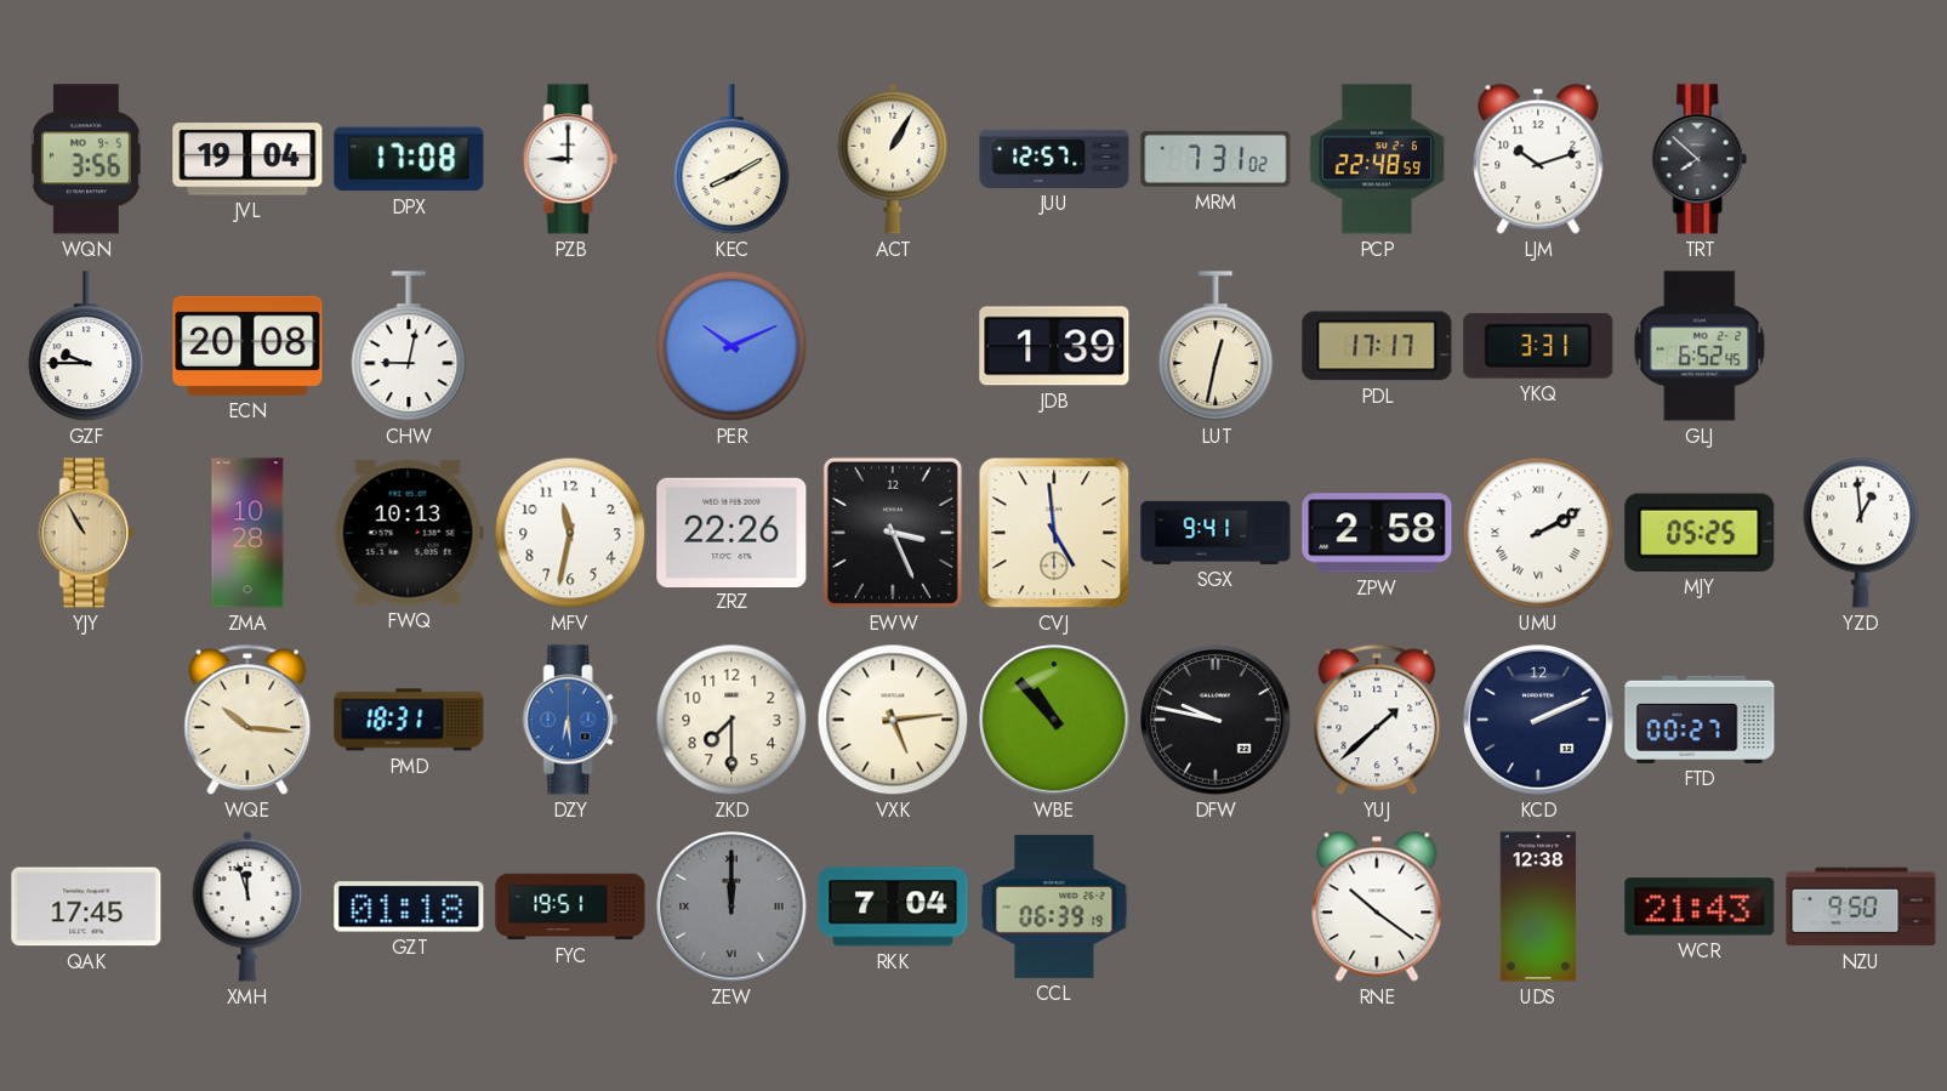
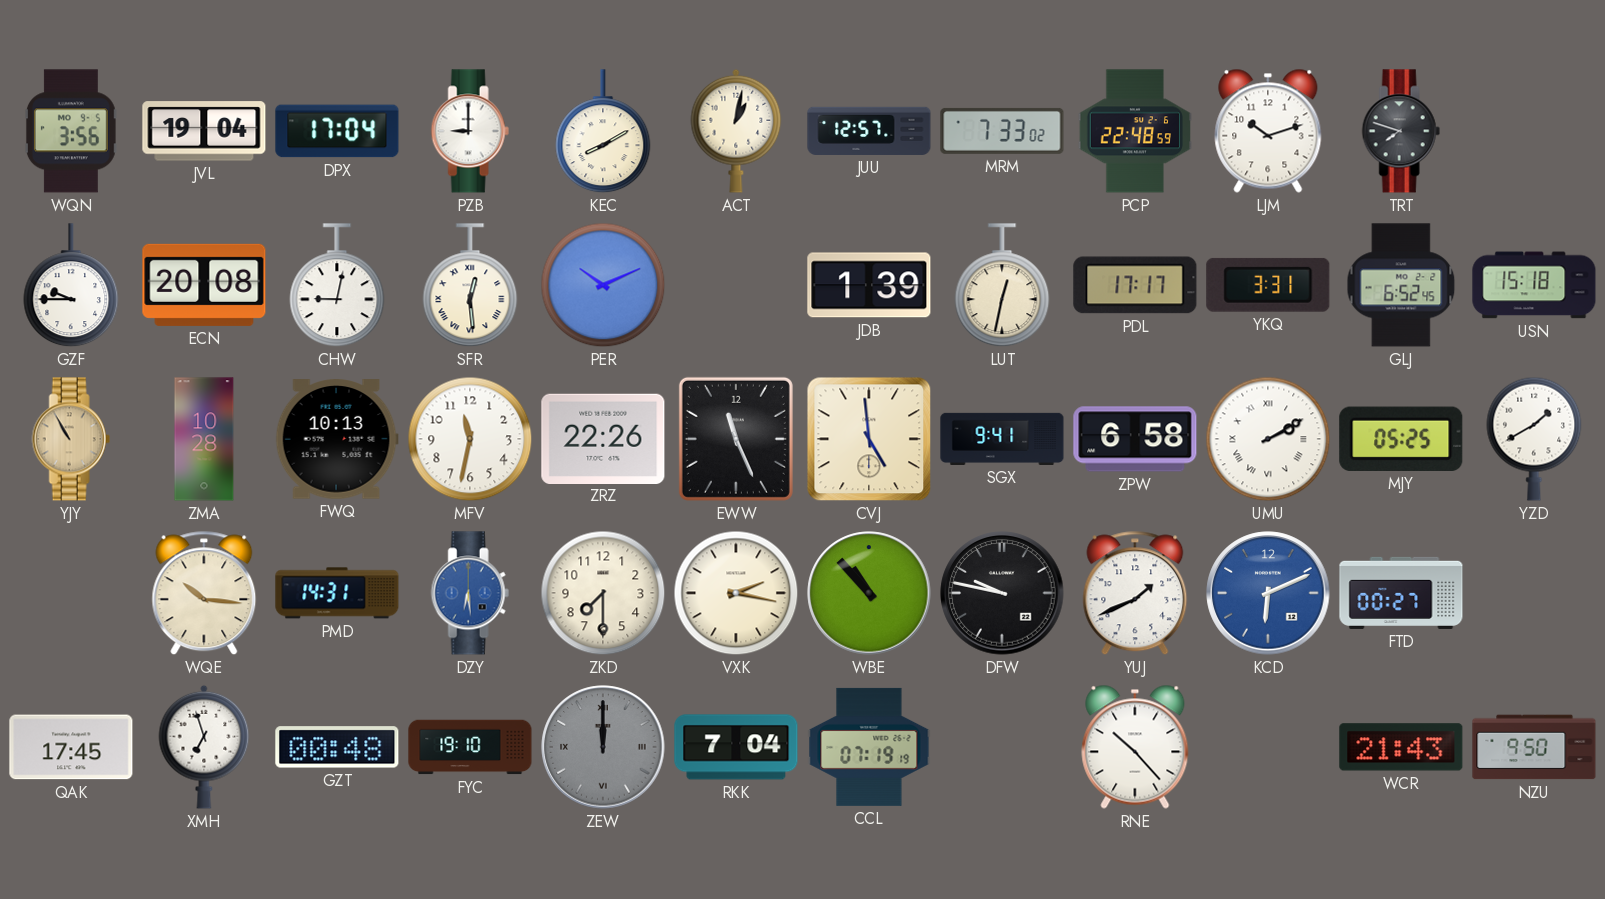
DPX: 17:08 -> 17:04 (337, 131)
ACT: 1:05 -> 1:02 (736, 131)
MRM: 7:31 -> 7:33 (1002, 131)
TRT: 7:52 -> 7:48 (1401, 131)
SFR: none -> 12:29 (470, 286)
USN: none -> 15:18 (1534, 285)
EWW: 3:26 -> 11:26 (736, 439)
ZPW: 2:58 -> 6:58 (1135, 439)
YZD: 12:59 -> 1:40 (1534, 439)
PMD: 18:31 -> 14:31 (337, 593)
VXK: 5:14 -> 2:17 (736, 593)
YUJ: 1:38 -> 1:41 (1135, 593)
KCD: 2:11 -> 6:11 (1268, 593)
KCD dial: navy -> blue (1268, 593)
XMH: 11:57 -> 6:57 (204, 747)
GZT: 01:18 -> 00:48 (337, 747)
FYC: 19:51 -> 19:10 (470, 747)
CCL: 06:39 -> 07:19 (869, 747)
RNE: 10:21 -> 10:23 (1135, 747)
UDS: 12:38 -> none (1538, 907)
